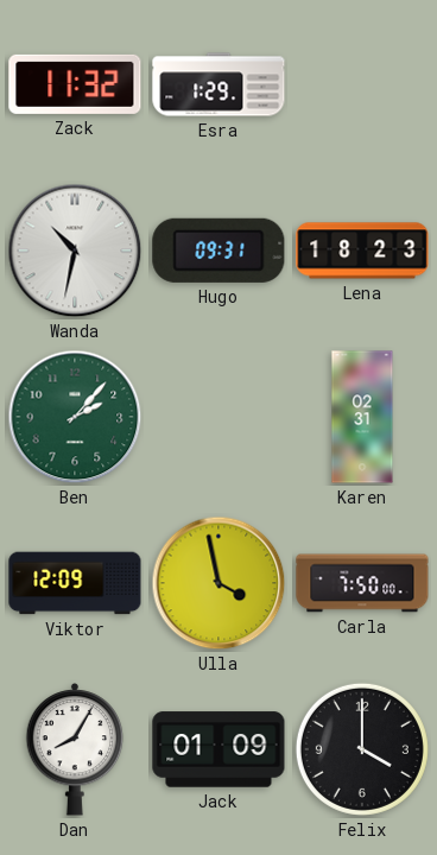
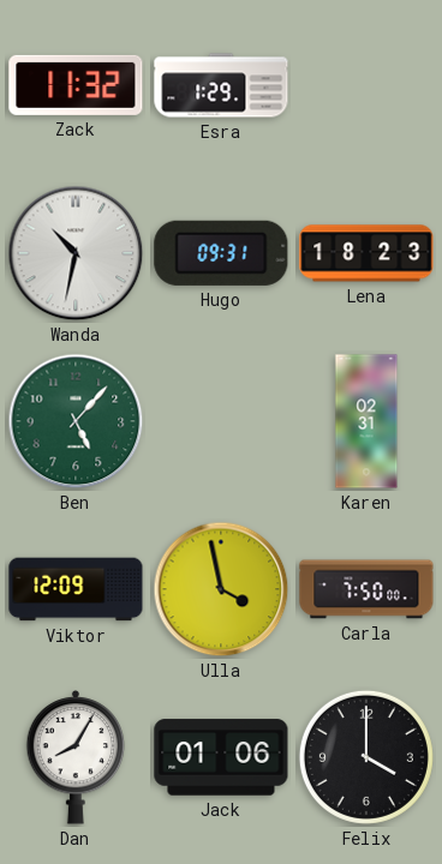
Ben: 2:07 -> 5:07 (76, 421)
Jack: 01:09 -> 01:06 (221, 757)
